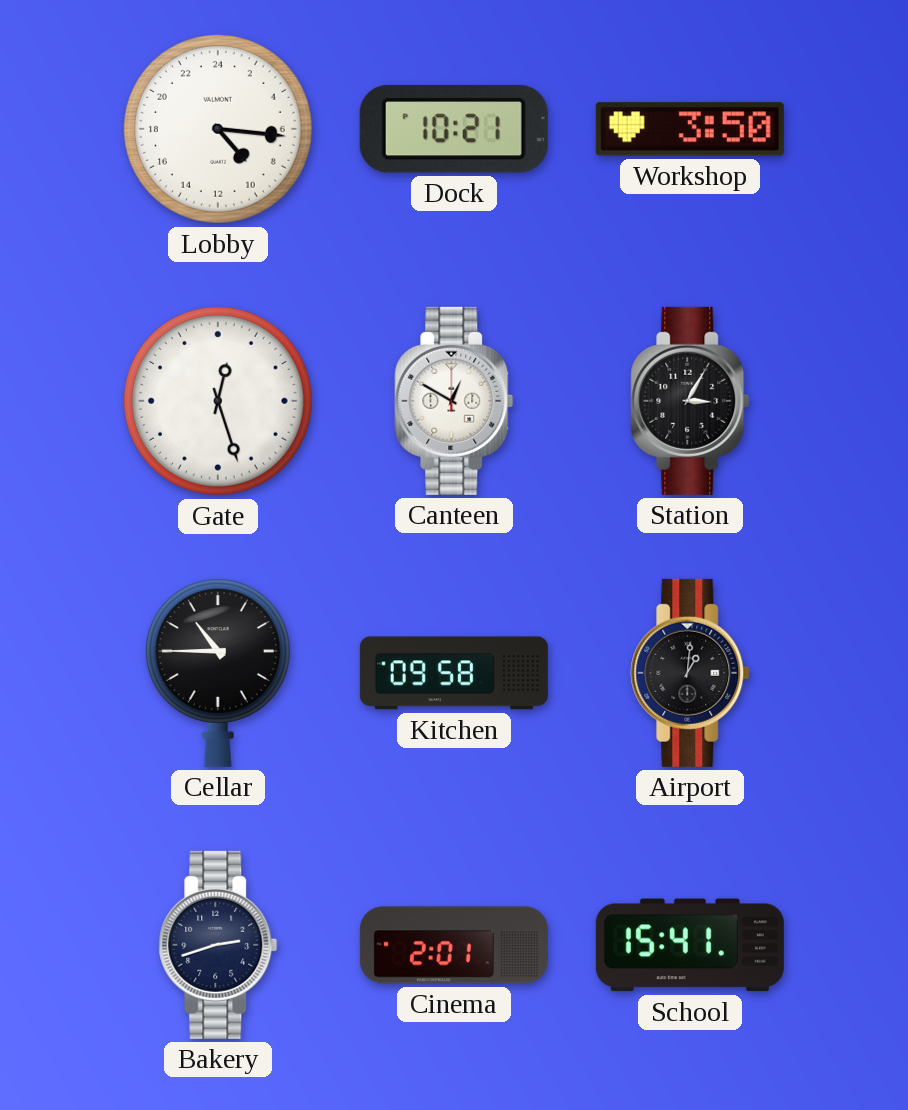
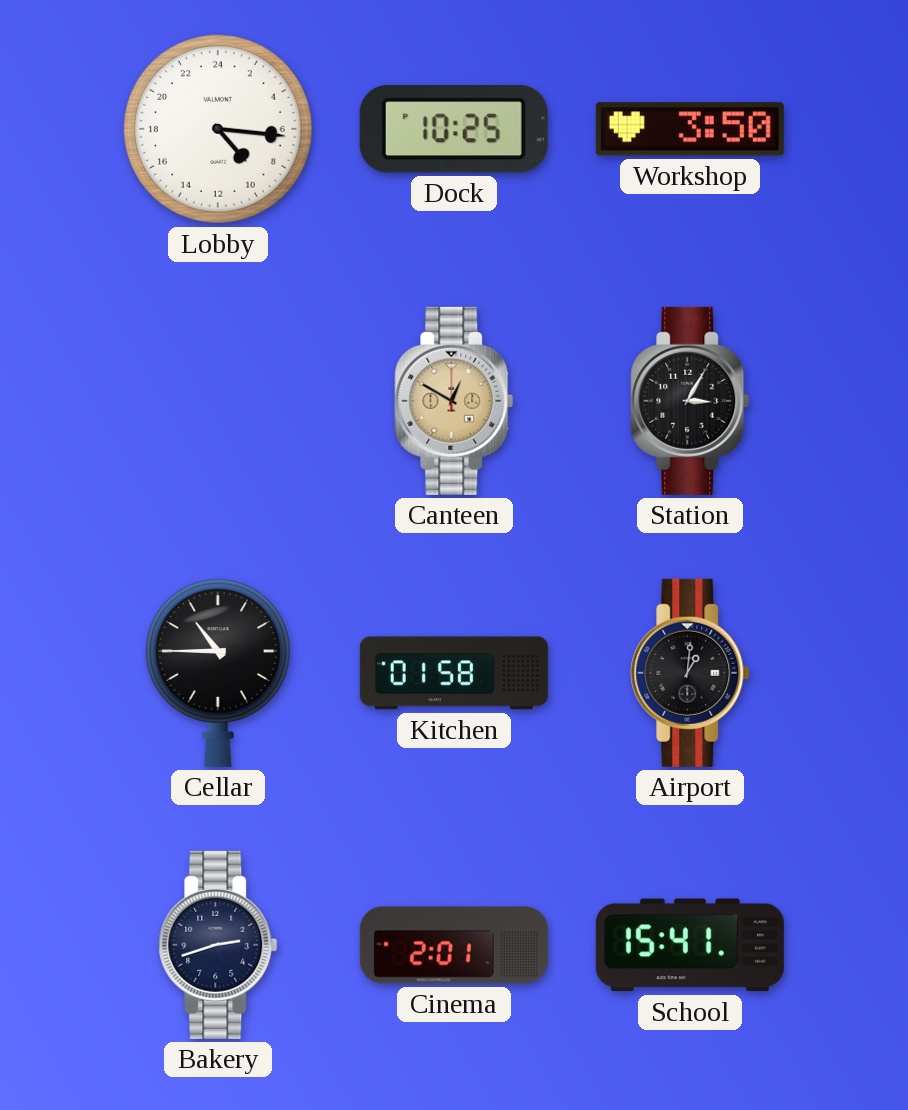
Dock: 10:21 -> 10:25 (454, 129)
Gate: 12:27 -> none (218, 401)
Canteen dial: white -> champagne (454, 401)
Kitchen: 09:58 -> 01:58 (454, 673)
